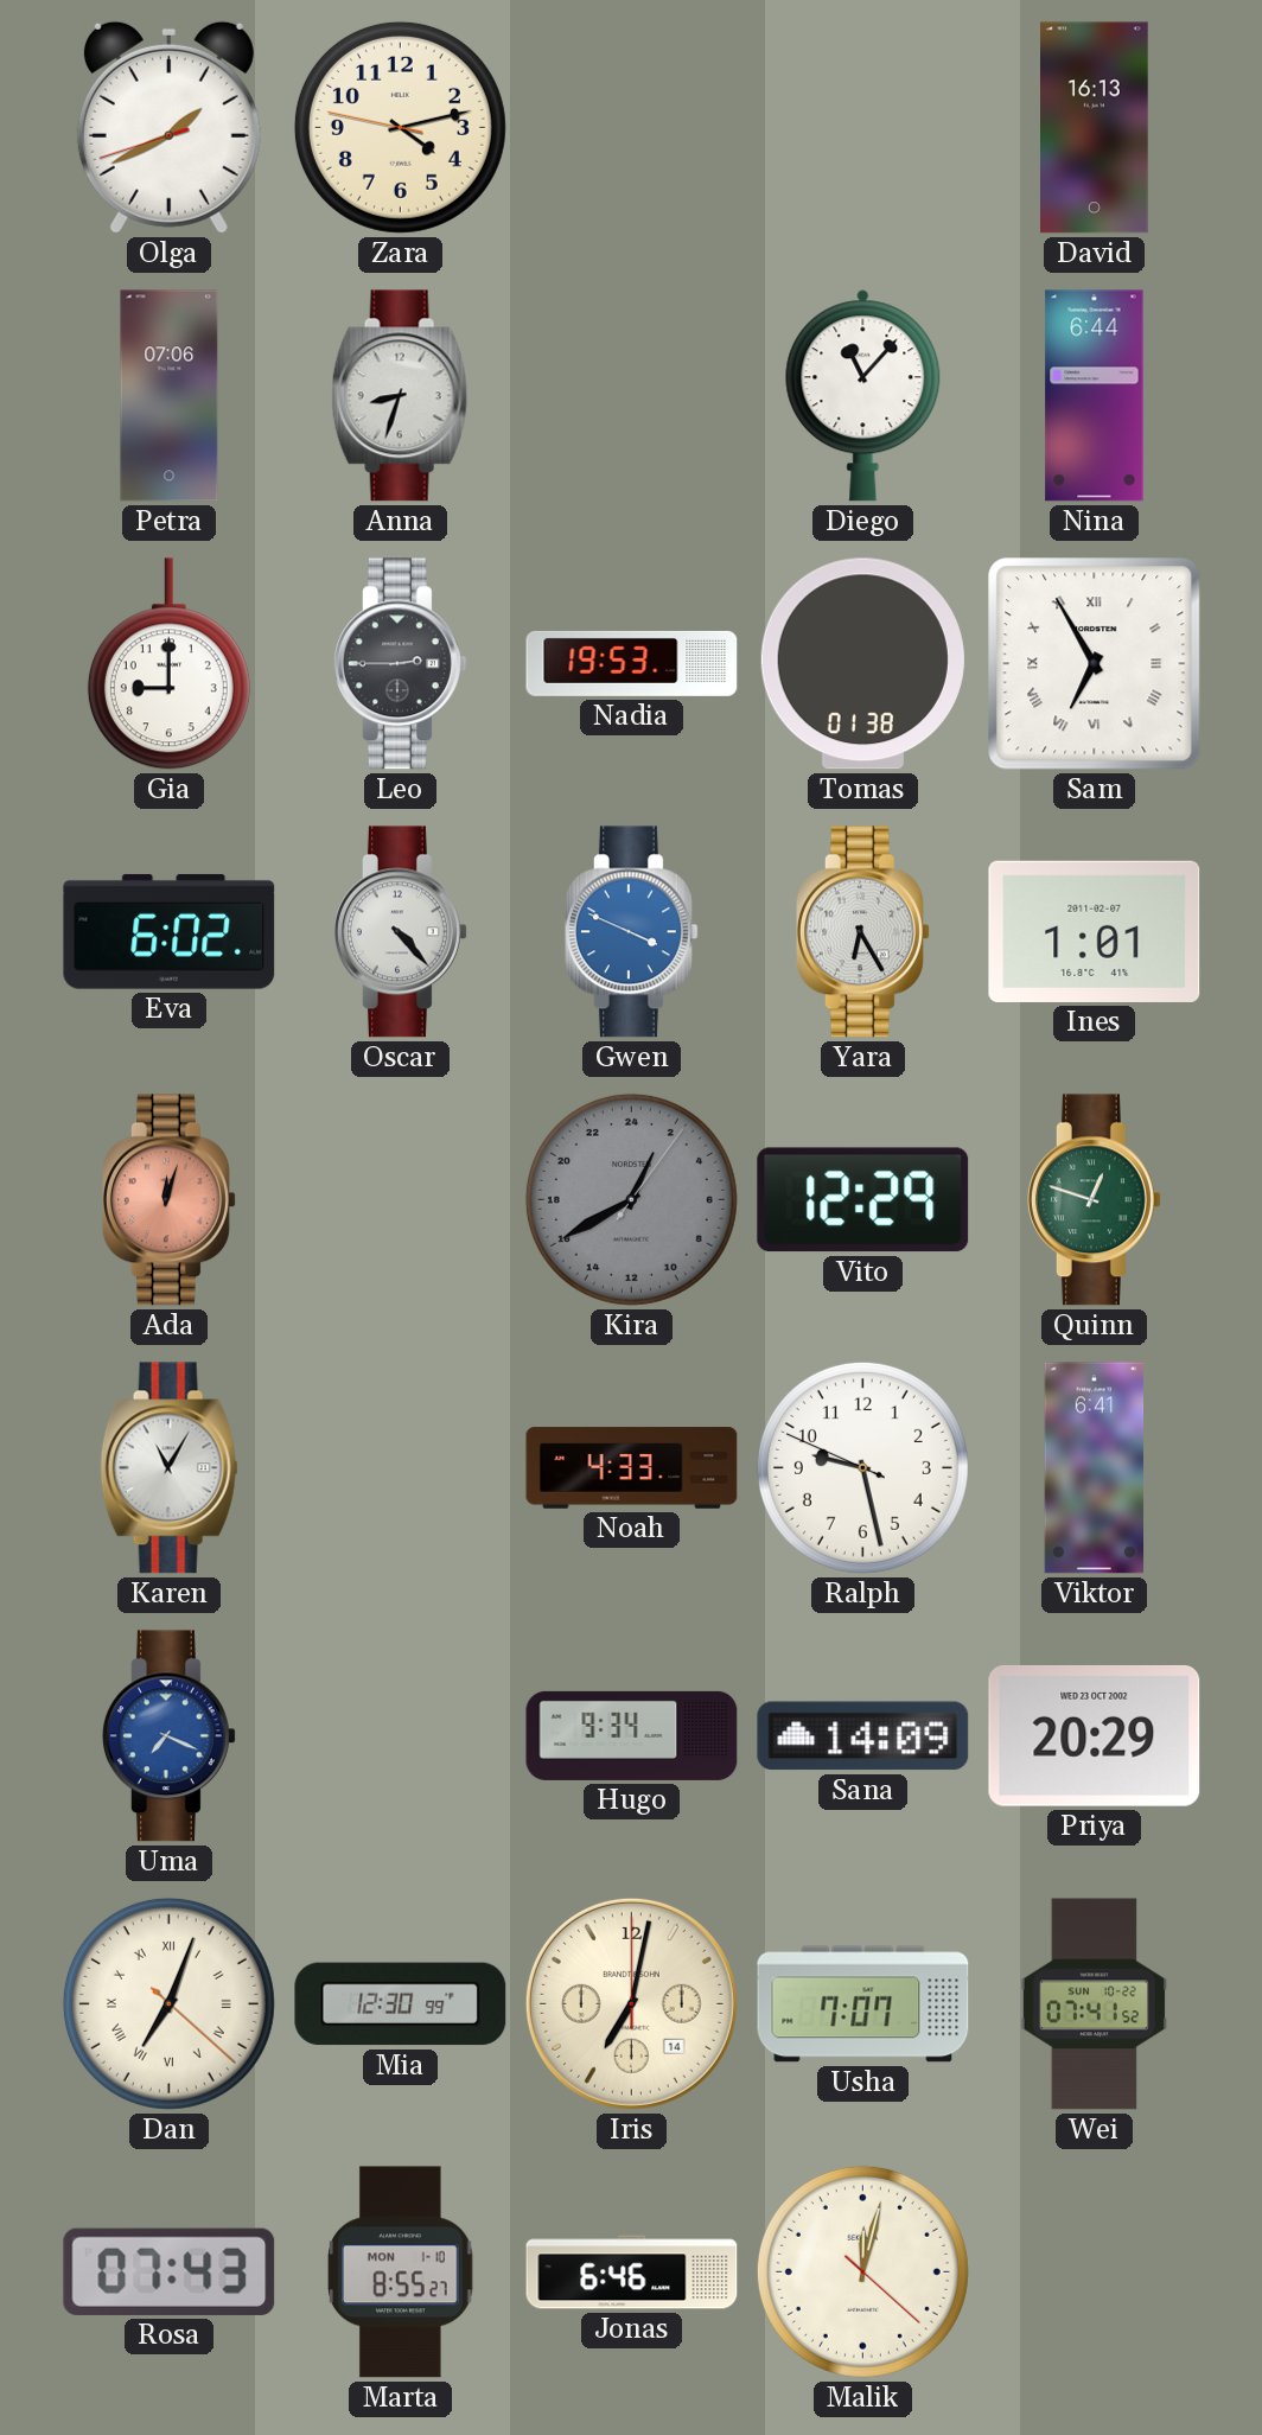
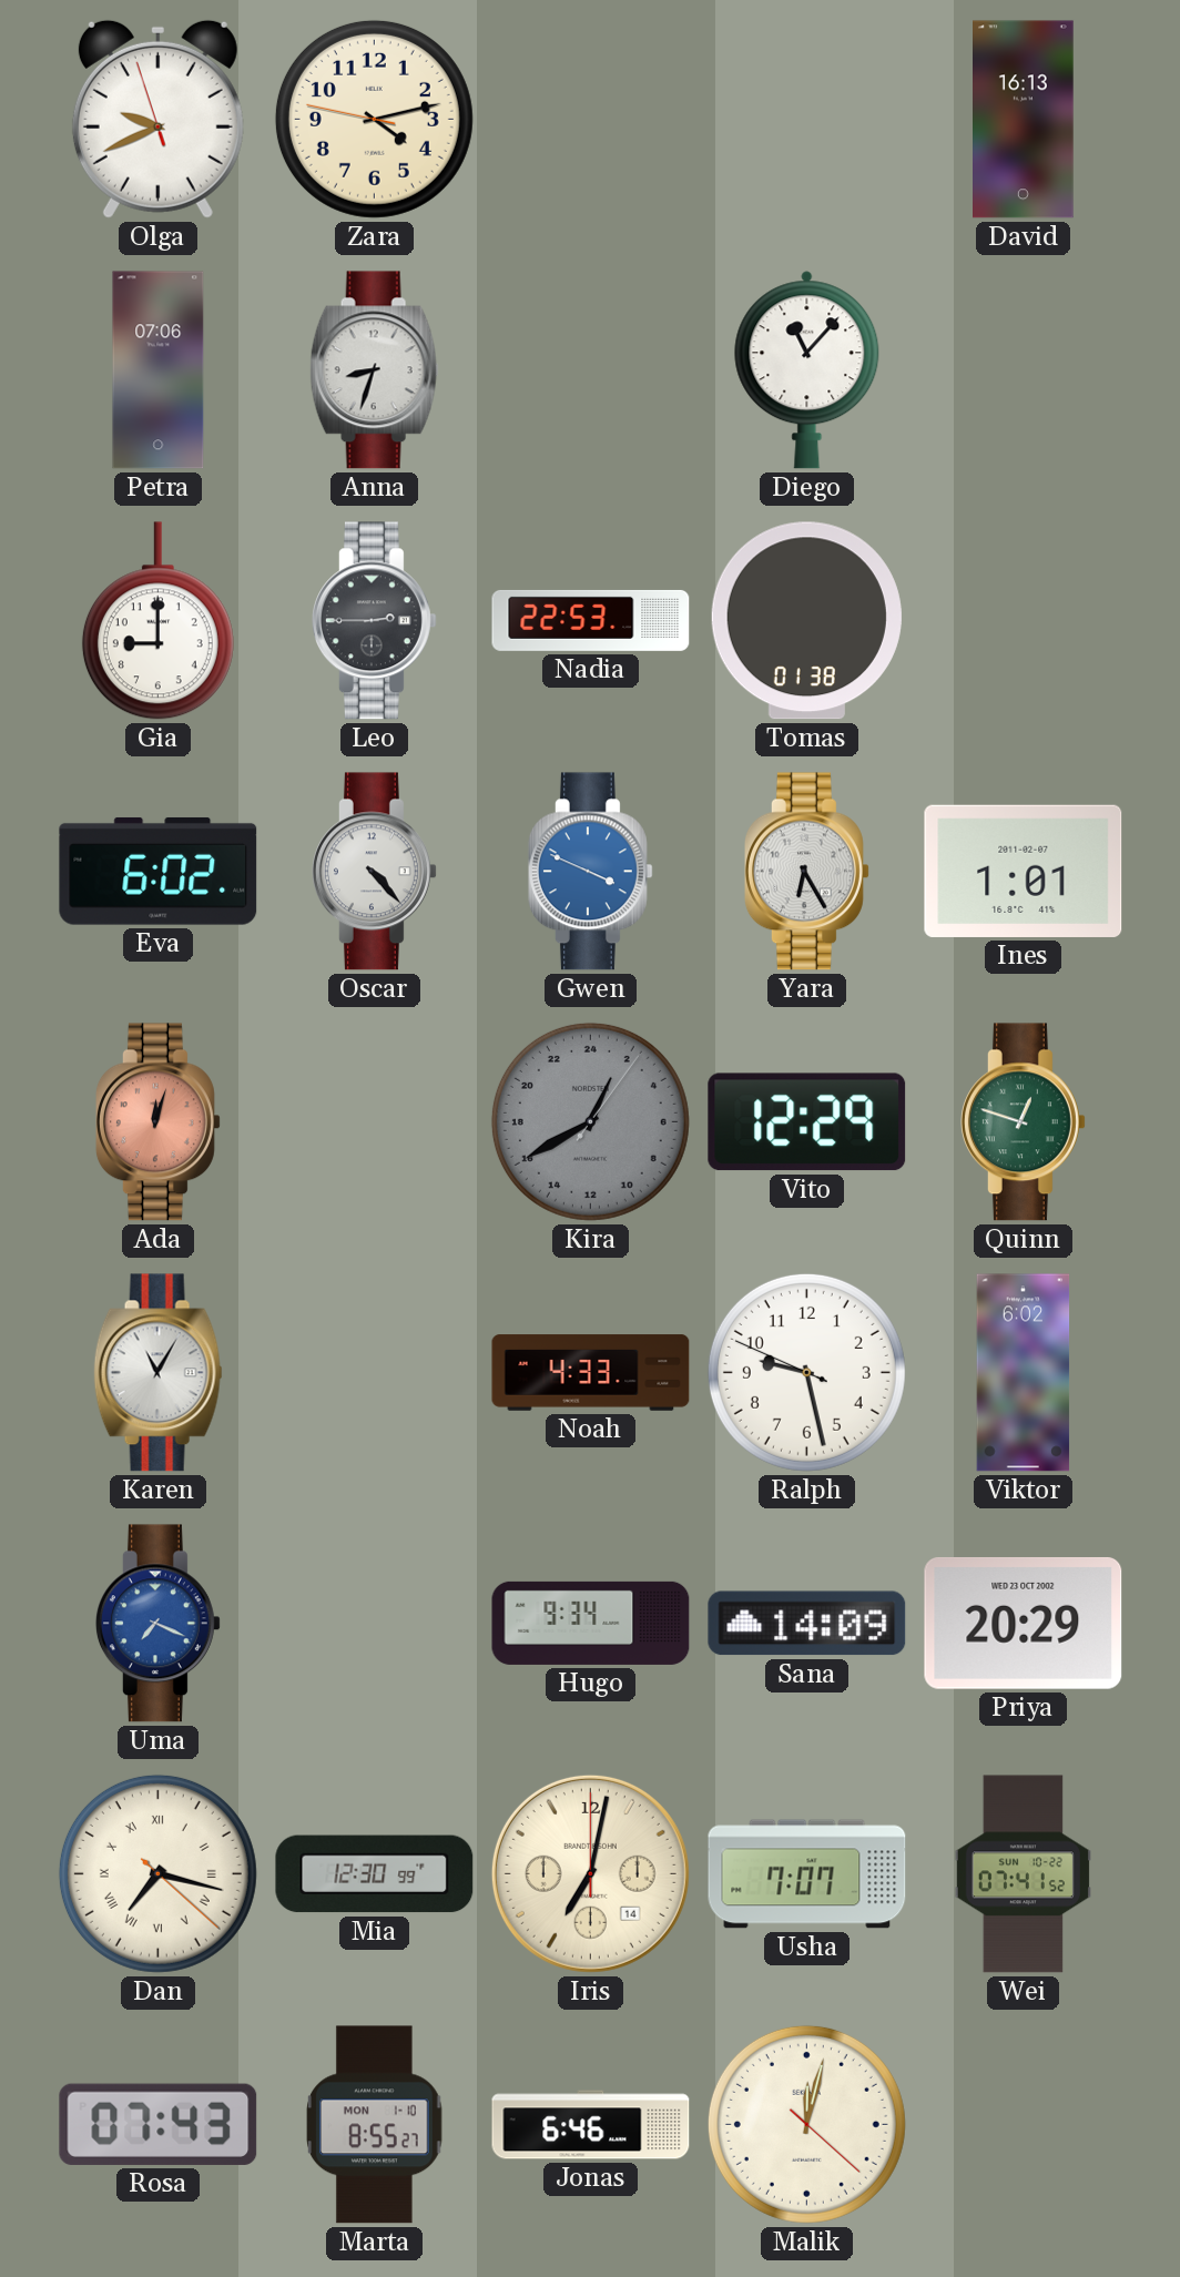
Olga: 1:40 -> 9:40 (157, 119)
Nina: 6:44 -> none (1095, 396)
Nadia: 19:53 -> 22:53 (591, 620)
Sam: 6:55 -> none (1095, 664)
Viktor: 6:41 -> 6:02 (1024, 1373)
Dan: 7:03 -> 7:17 (157, 1873)
